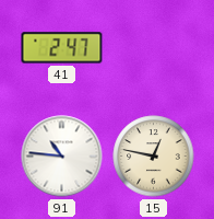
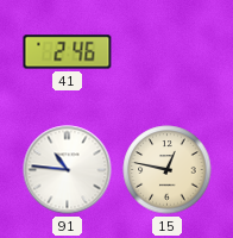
41: 2:47 -> 2:46 (68, 52)
